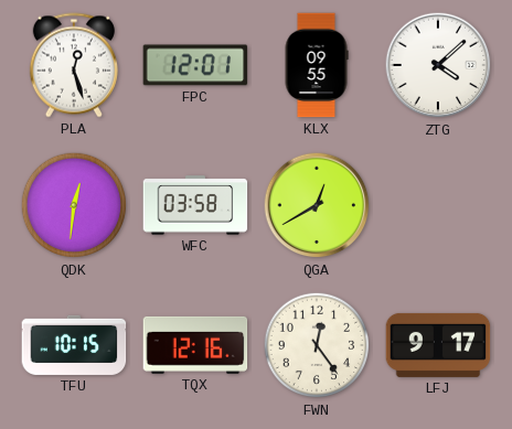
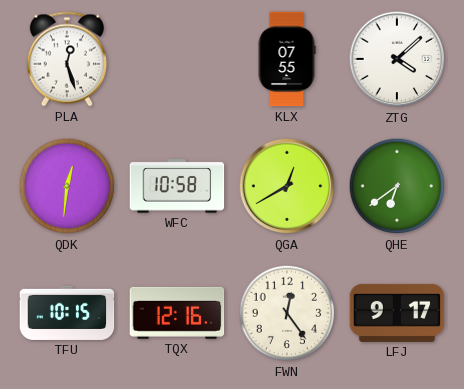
FPC: 12:01 -> none (195, 65)
KLX: 09:55 -> 07:55 (287, 59)
WFC: 03:58 -> 10:58 (177, 186)
QHE: none -> 6:39 (397, 186)
